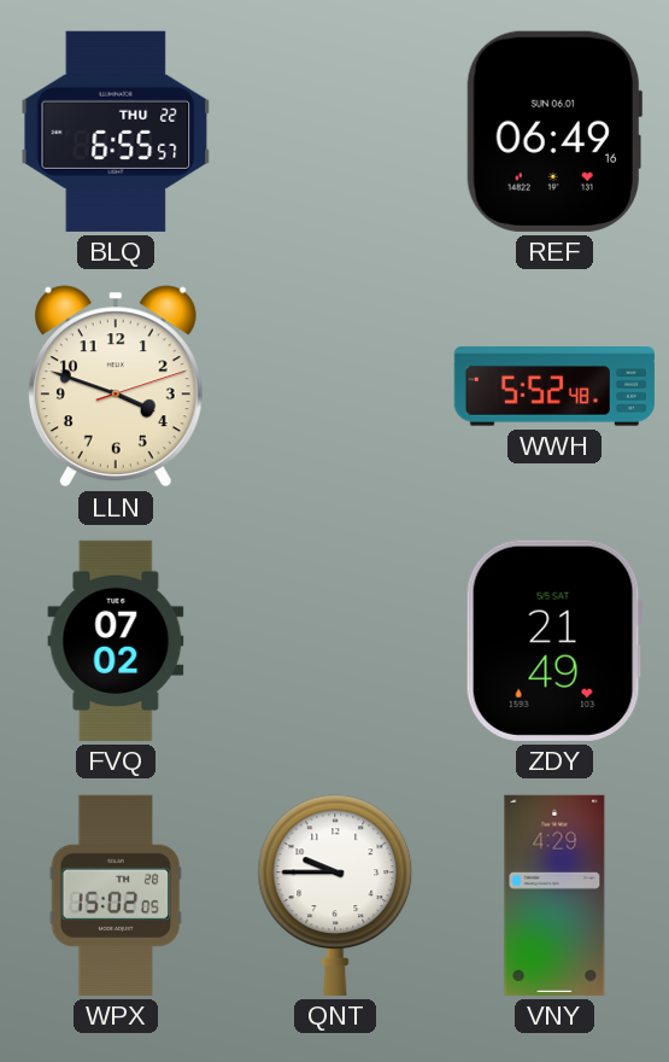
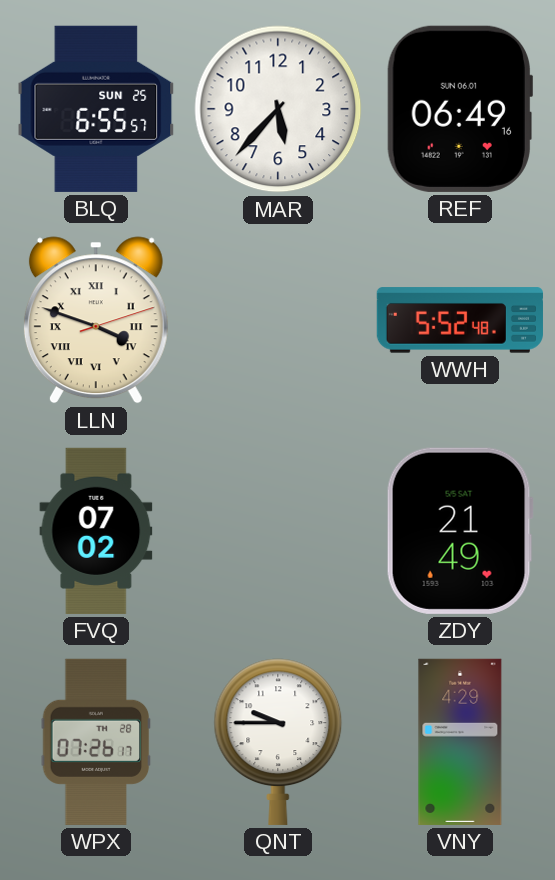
BLQ date: THU 22 -> SUN 25 (96, 109)
MAR: none -> 5:37 (278, 109)
LLN numerals: Arabic -> Roman (96, 320)
WPX: 15:02 -> 07:26 (96, 742)
